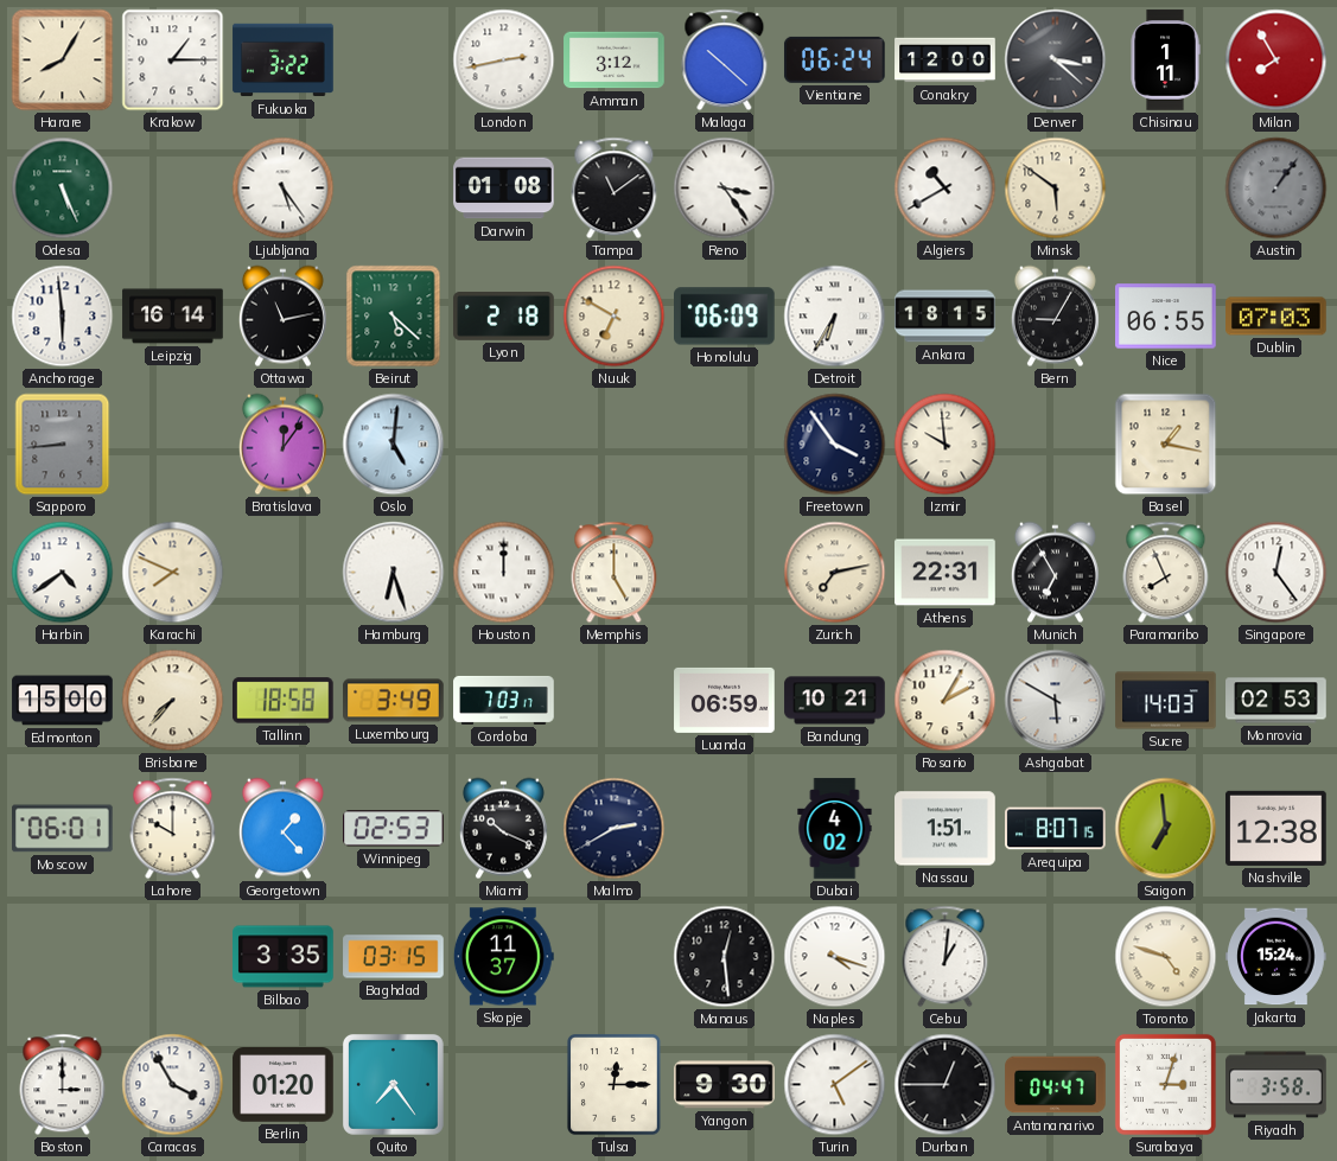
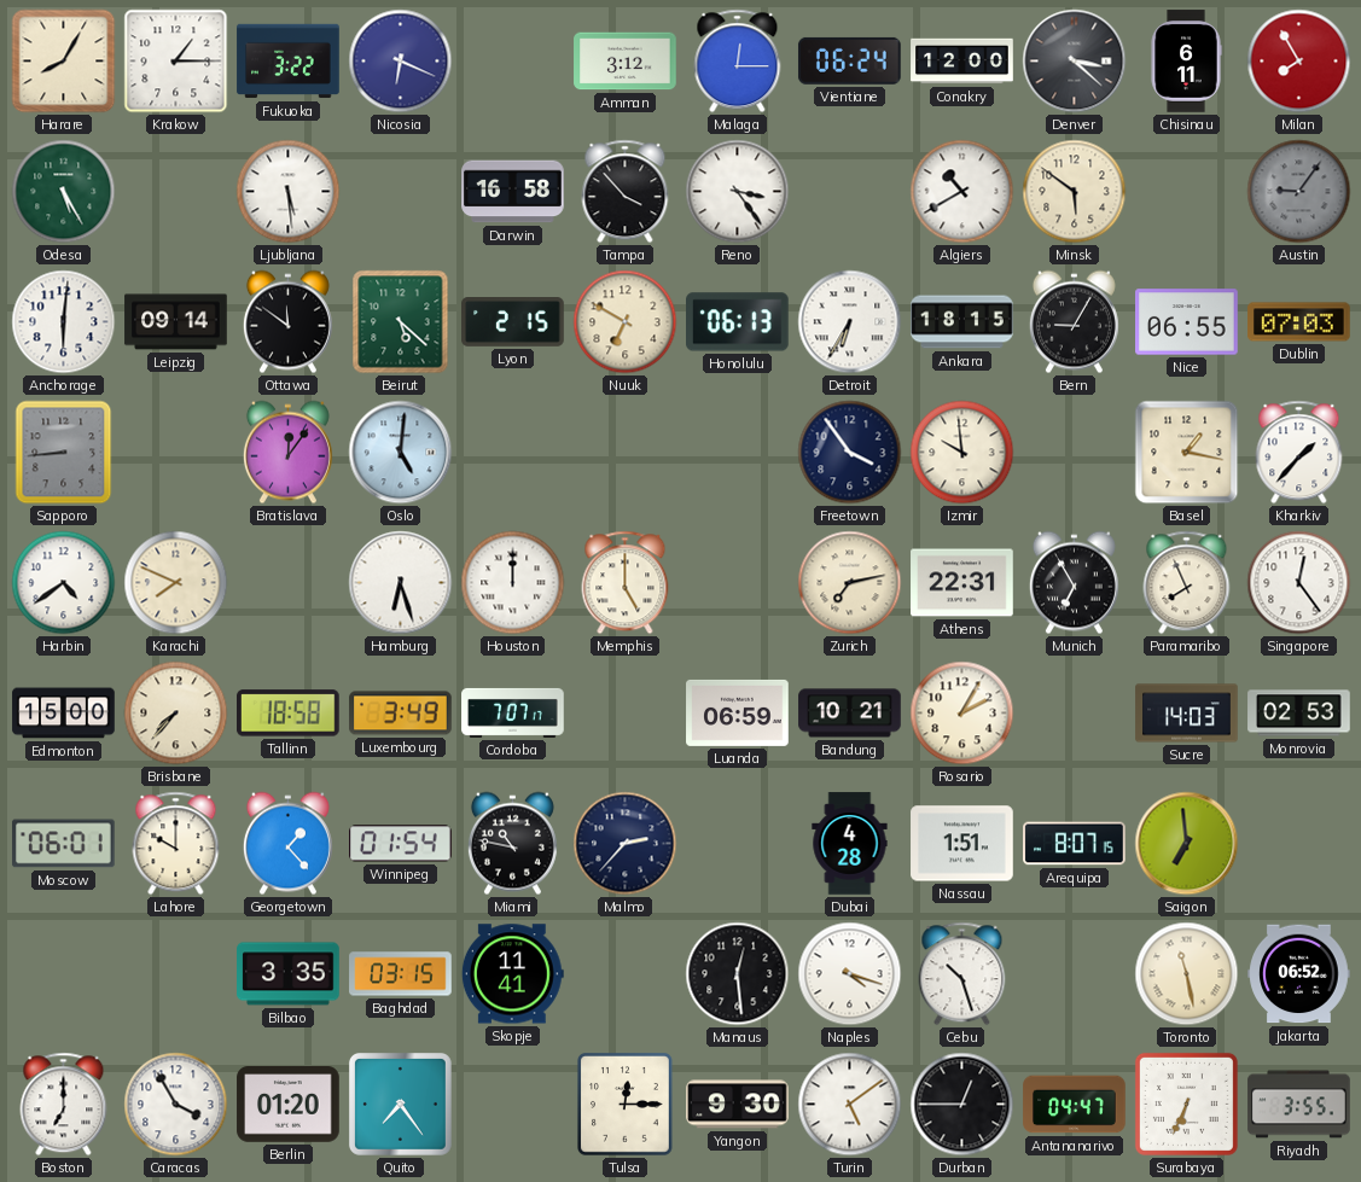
Nicosia: none -> 6:19 (401, 62)
London: 2:43 -> none (504, 60)
Malaga: 10:22 -> 12:15 (738, 62)
Chisinau: 1:11 -> 6:11 (1186, 62)
Odesa: 5:26 -> 5:25 (64, 192)
Ljubljana: 5:24 -> 5:29 (289, 192)
Darwin: 01:08 -> 16:58 (513, 192)
Tampa: 11:09 -> 3:53 (626, 192)
Austin: 1:06 -> 9:06 (1299, 192)
Anchorage: 5:59 -> 6:01 (64, 322)
Leipzig: 16:14 -> 09:14 (176, 322)
Ottawa: 11:13 -> 11:51 (287, 322)
Lyon: 2:18 -> 2:15 (513, 322)
Honolulu: 06:09 -> 06:13 (738, 322)
Kharkiv: none -> 1:37 (1299, 453)
Cordoba: 7:03 -> 7:07 (513, 712)
Ashgabat: 5:50 -> none (1056, 701)
Winnipeg: 02:53 -> 01:54 (401, 844)
Miami: 10:19 -> 10:47 (512, 844)
Malmo: 2:40 -> 2:37 (626, 844)
Dubai: 4:02 -> 4:28 (850, 844)
Nashville: 12:38 -> none (1276, 828)
Skopje: 11:37 -> 11:41 (512, 974)
Cebu: 1:01 -> 10:27 (962, 974)
Toronto: 4:48 -> 11:28 (1187, 974)
Jakarta: 15:24 -> 06:52 (1299, 974)
Boston: 3:00 -> 7:00 (64, 1105)
Surabaya: 3:03 -> 6:34 (1186, 1104)
Riyadh: 3:58 -> 3:55 (1299, 1105)
